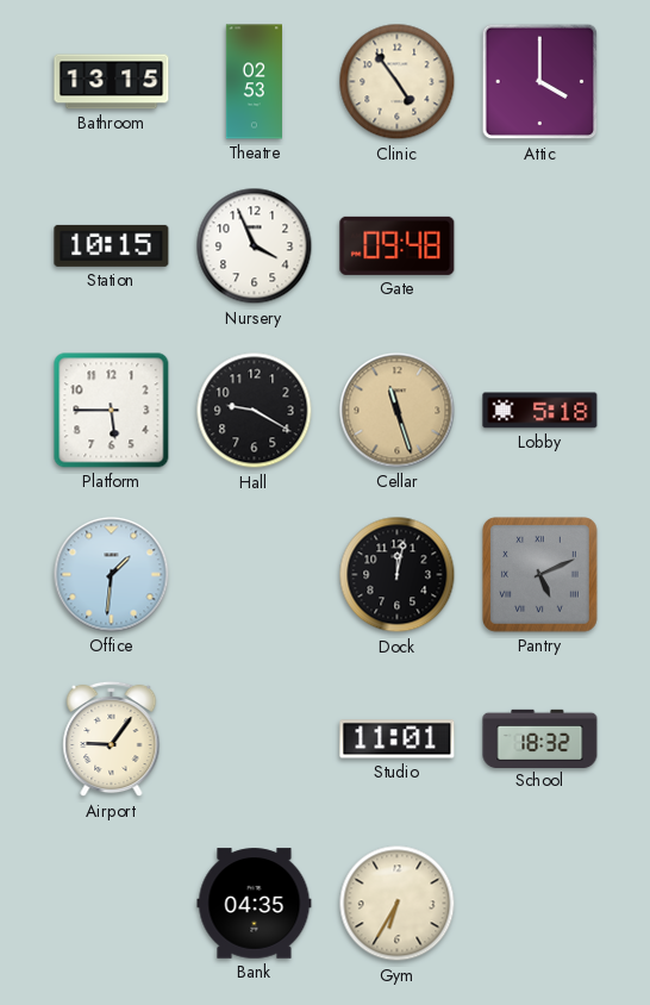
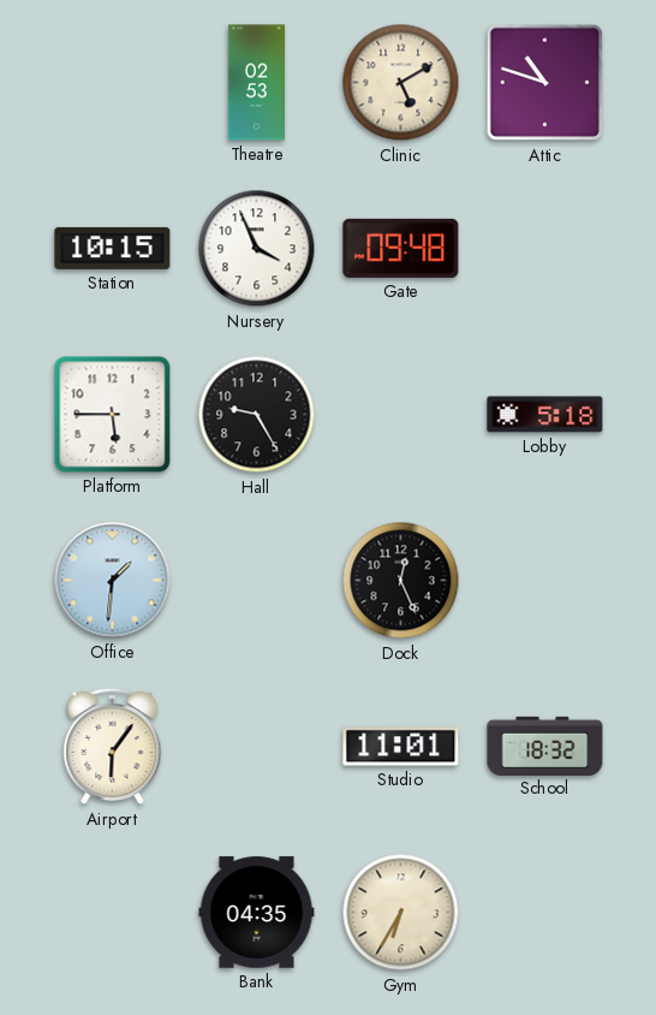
Bathroom: 13:15 -> none (112, 82)
Clinic: 4:54 -> 5:10 (401, 83)
Attic: 4:00 -> 10:48 (545, 83)
Hall: 9:20 -> 9:25 (257, 415)
Cellar: 11:27 -> none (398, 411)
Dock: 12:02 -> 12:26 (401, 581)
Pantry: 5:11 -> none (540, 575)
Airport: 9:06 -> 6:06 (113, 747)
